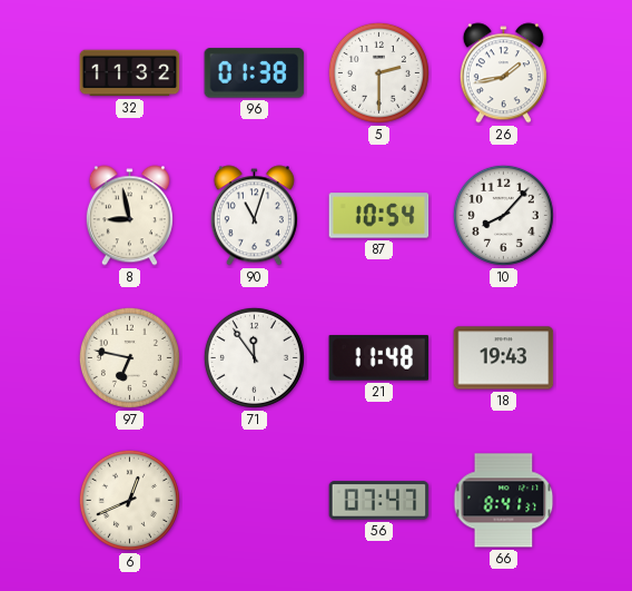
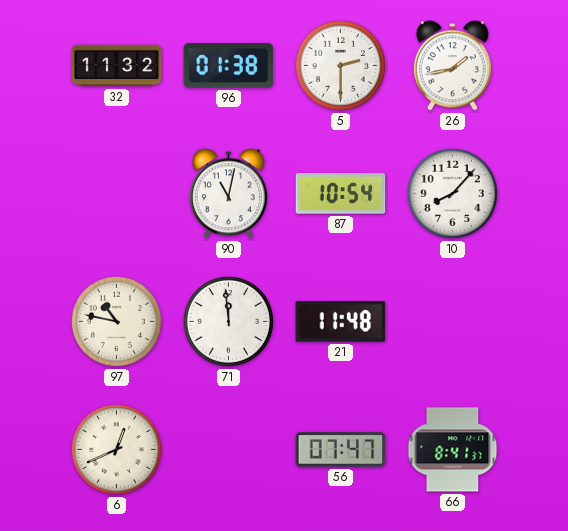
8: 8:58 -> none (129, 216)
90: 11:03 -> 11:02 (228, 194)
97: 6:47 -> 10:47 (116, 321)
71: 11:54 -> 11:59 (228, 321)
18: 19:43 -> none (504, 358)
